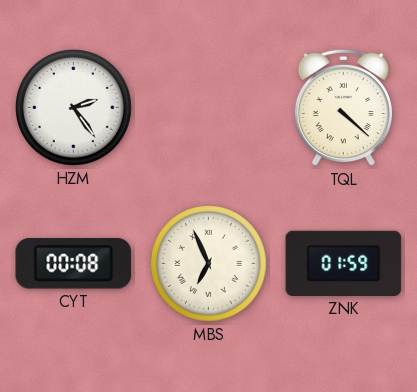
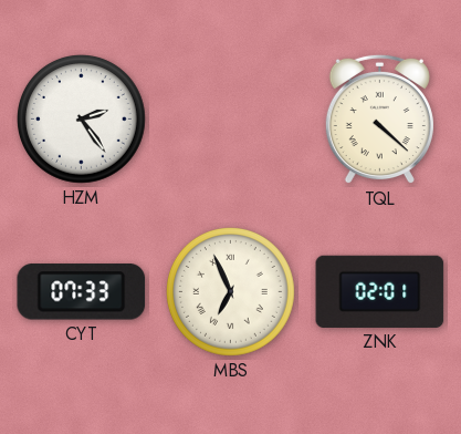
CYT: 00:08 -> 07:33 (82, 292)
ZNK: 01:59 -> 02:01 (380, 291)
